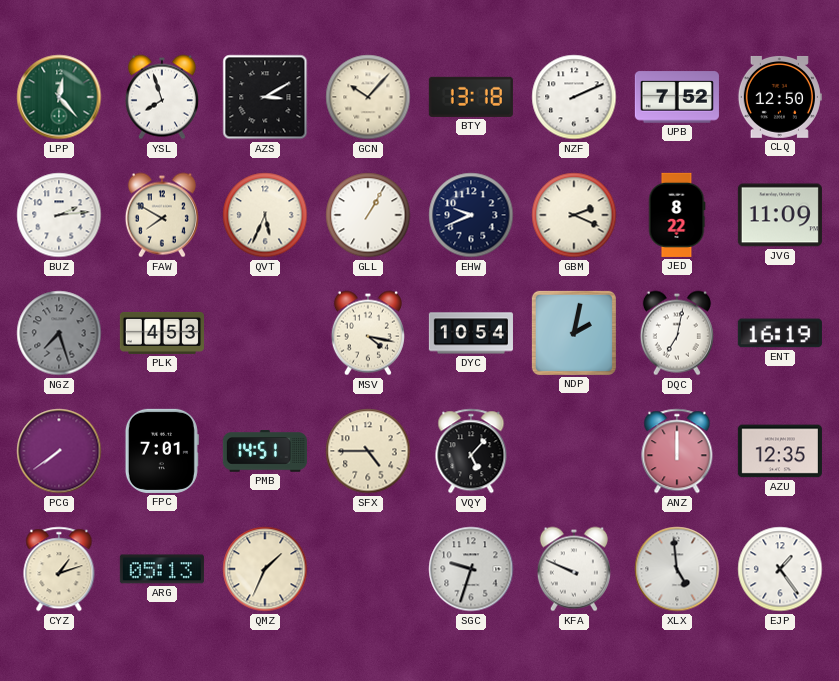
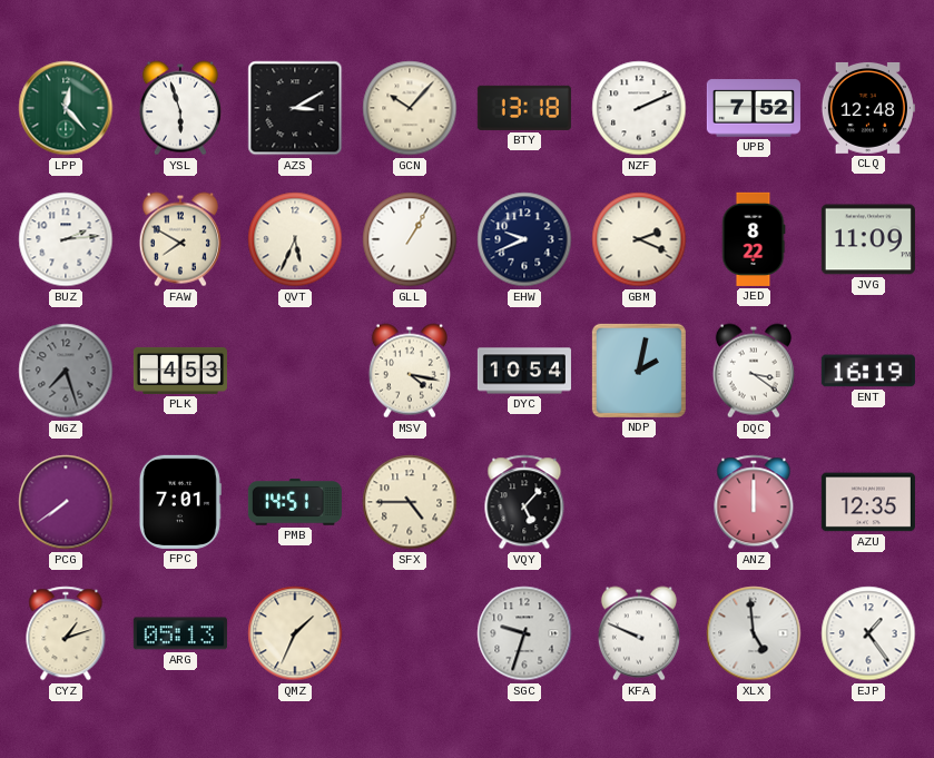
YSL: 7:57 -> 5:57 (180, 108)
CLQ: 12:50 -> 12:48 (868, 108)
DQC: 7:02 -> 3:21 (754, 371)
